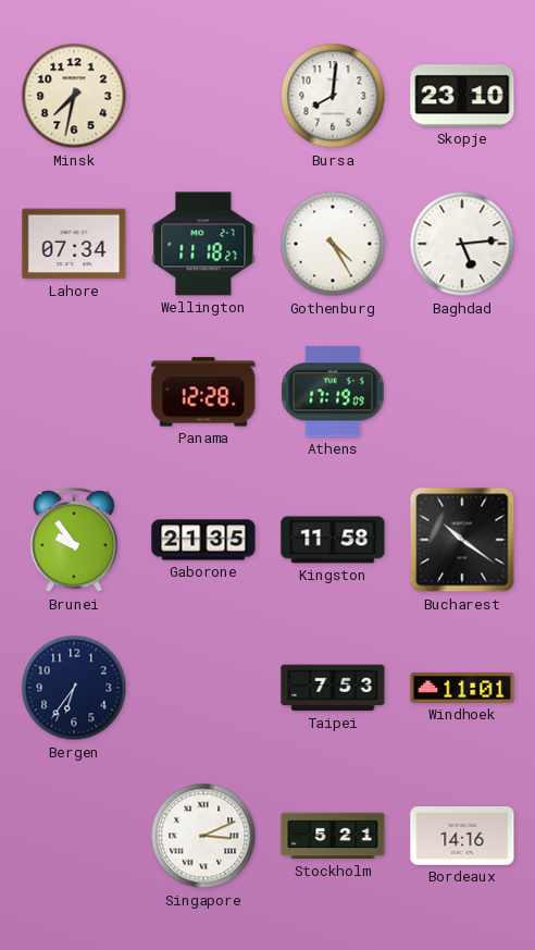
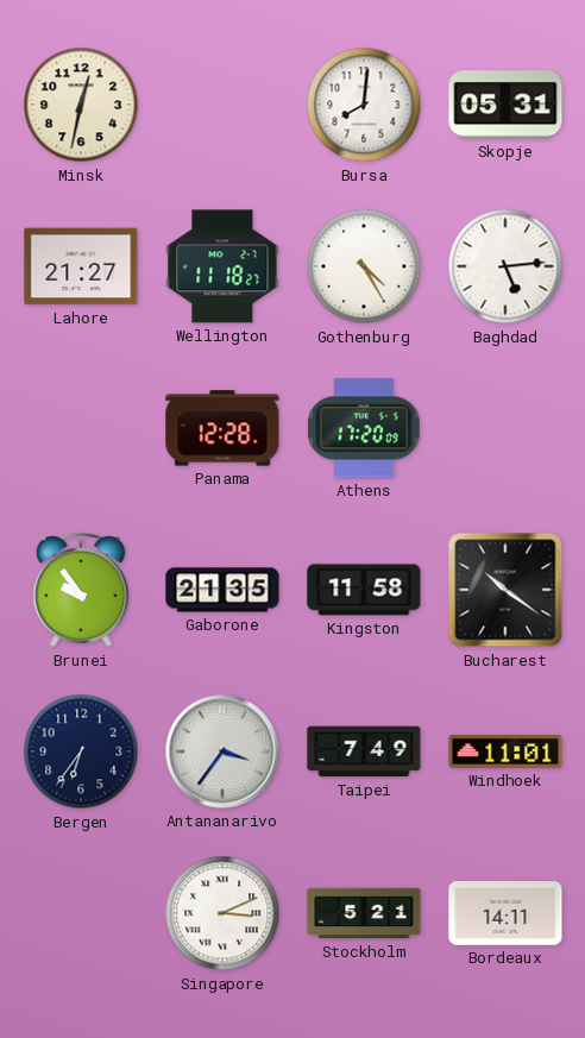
Minsk: 7:32 -> 12:32 (81, 105)
Skopje: 23:10 -> 05:31 (505, 105)
Lahore: 07:34 -> 21:27 (81, 266)
Athens: 17:19 -> 17:20 (364, 428)
Antananarivo: none -> 3:36 (222, 751)
Taipei: 7:53 -> 7:49 (364, 751)
Bordeaux: 14:16 -> 14:11 (505, 913)
